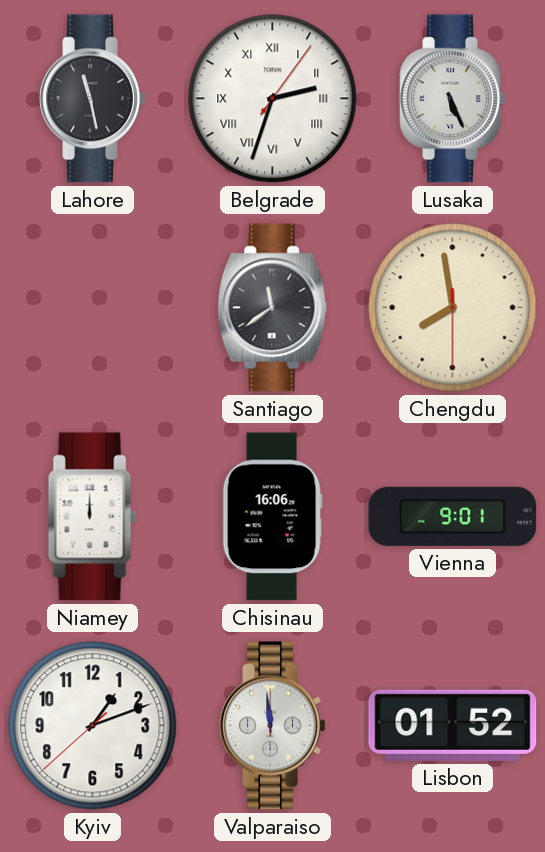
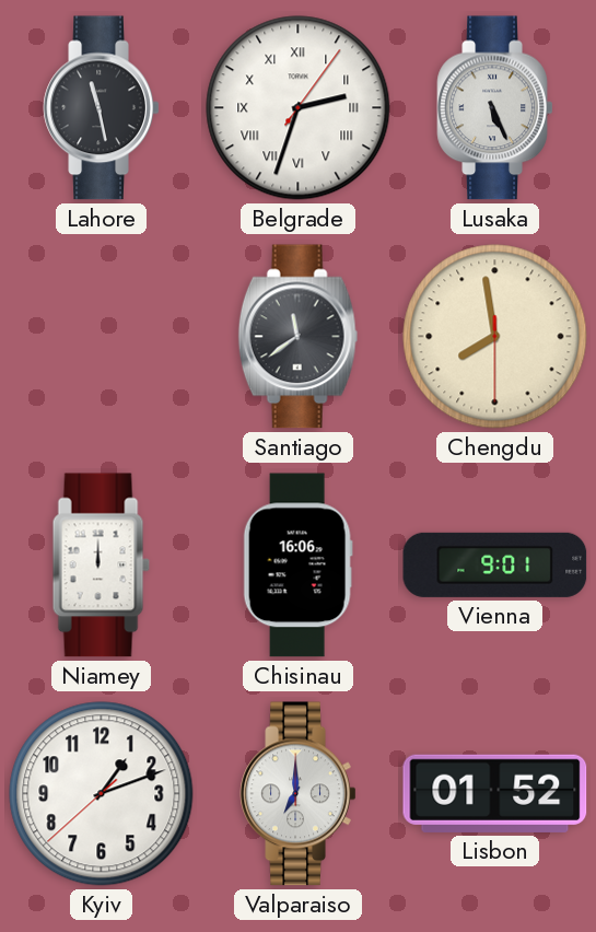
Valparaiso: 11:59 -> 7:00 (299, 794)
